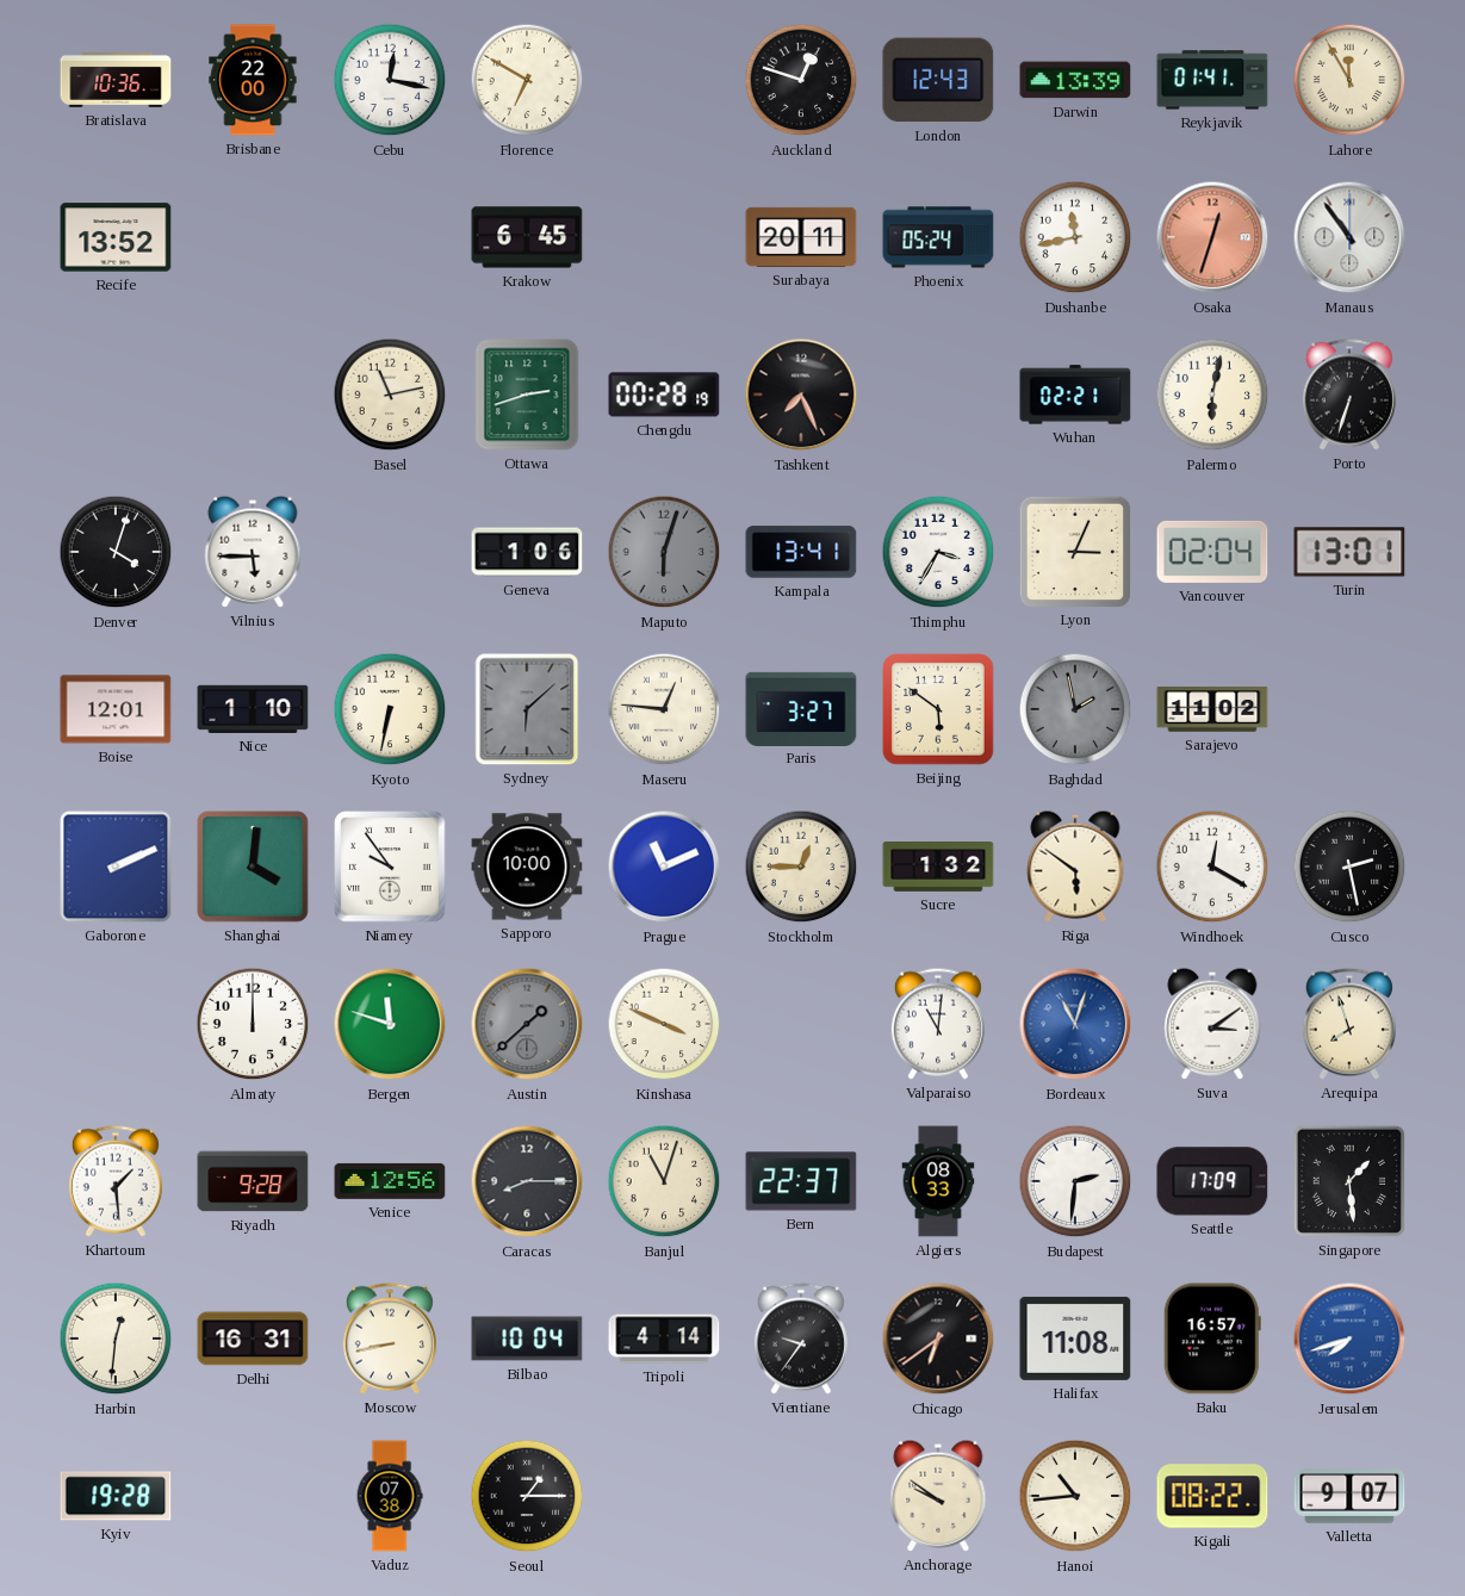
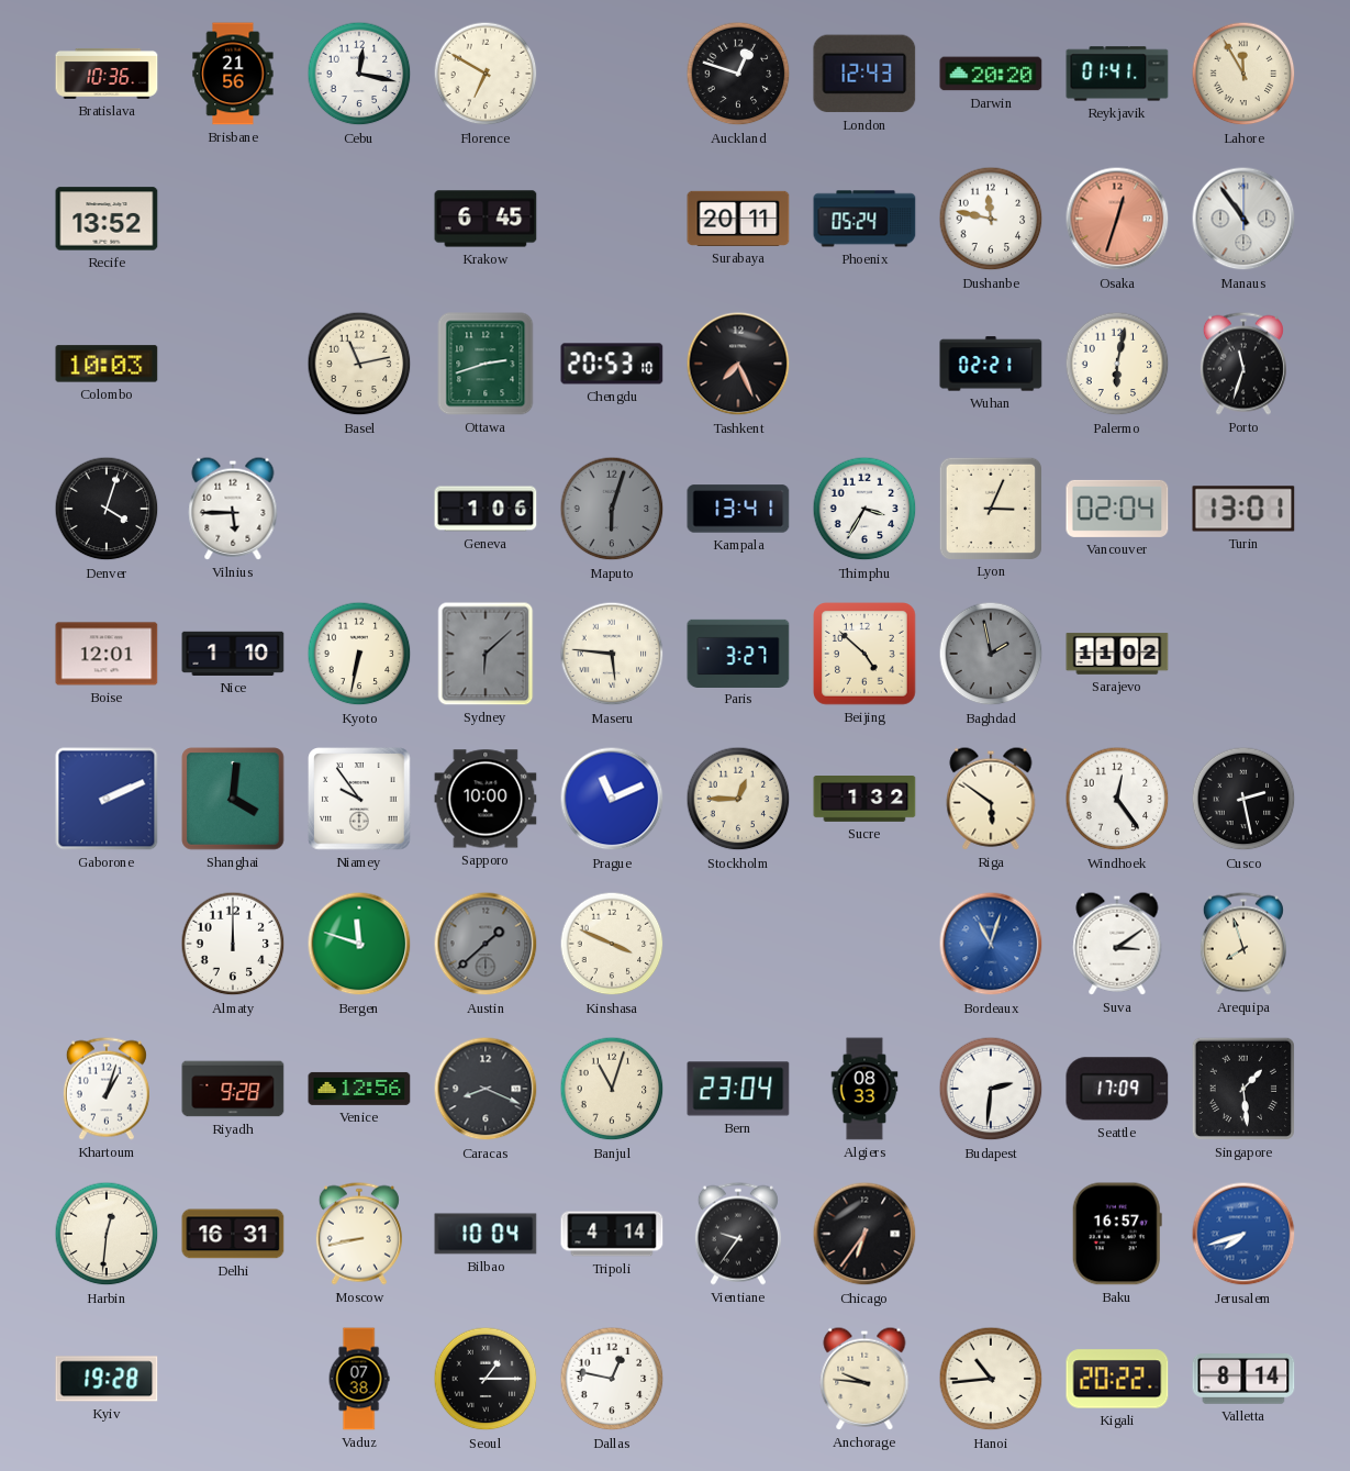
Brisbane: 22:00 -> 21:56 (233, 74)
Darwin: 13:39 -> 20:20 (991, 74)
Dushanbe: 11:43 -> 11:47 (991, 219)
Colombo: none -> 10:03 (107, 364)
Chengdu: 00:28 -> 20:53 (612, 364)
Porto: 6:33 -> 11:33 (1243, 364)
Maseru: 12:46 -> 5:46 (612, 654)
Beijing: 5:51 -> 4:52 (866, 655)
Windhoek: 12:20 -> 12:24 (1117, 799)
Valparaiso: 11:01 -> none (938, 1024)
Khartoum: 1:29 -> 1:03 (107, 1089)
Caracas: 8:15 -> 8:19 (486, 1089)
Bern: 22:37 -> 23:04 (738, 1089)
Chicago: 6:39 -> 6:36 (864, 1234)
Halifax: 11:08 -> none (1075, 1339)
Dallas: none -> 12:47 (612, 1379)
Anchorage: 9:51 -> 9:46 (864, 1379)
Kigali: 08:22 -> 20:22 (1117, 1379)
Valletta: 9:07 -> 8:14 (1243, 1380)
